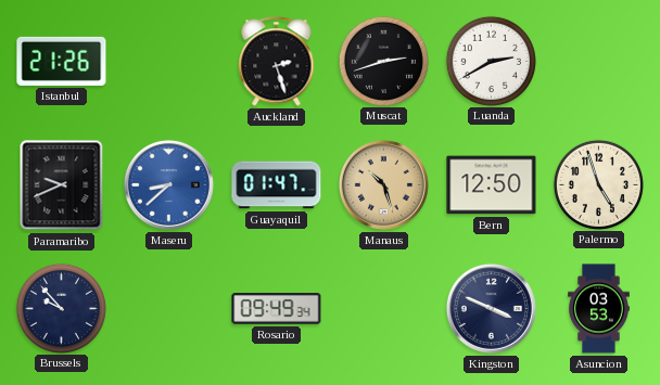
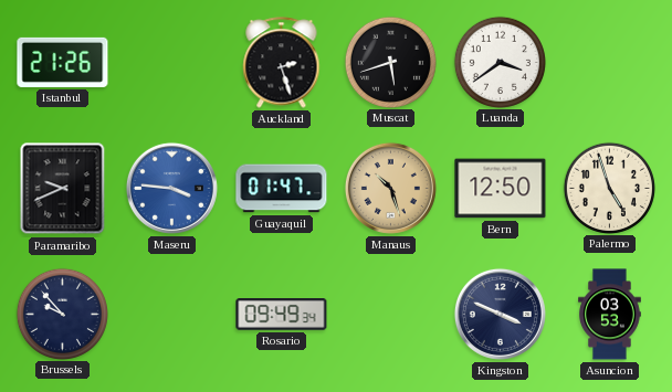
Muscat: 2:42 -> 5:42 (390, 62)
Luanda: 2:40 -> 3:39 (500, 62)
Maseru: 8:38 -> 3:46 (171, 188)
